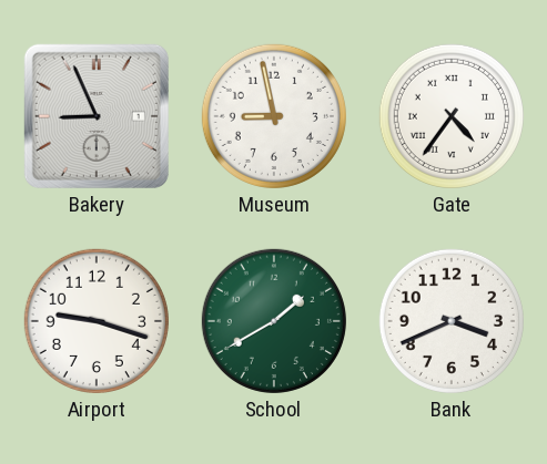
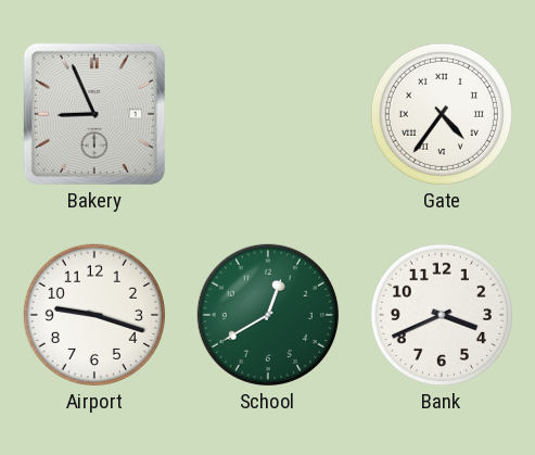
Museum: 8:58 -> none (274, 116)
School: 1:40 -> 12:40 (268, 315)
